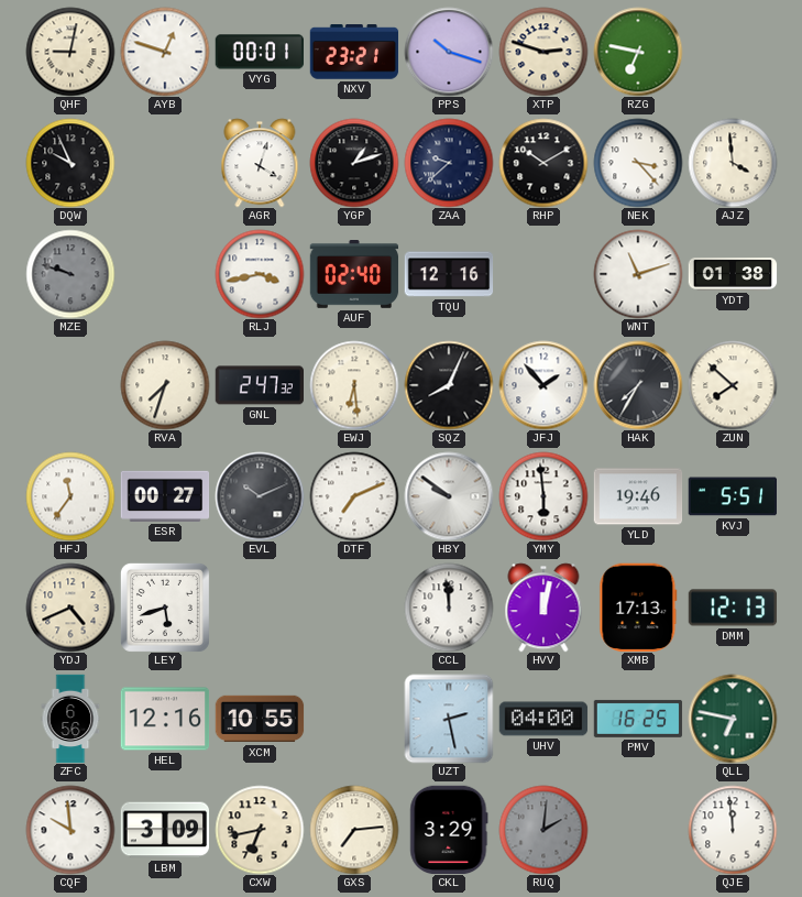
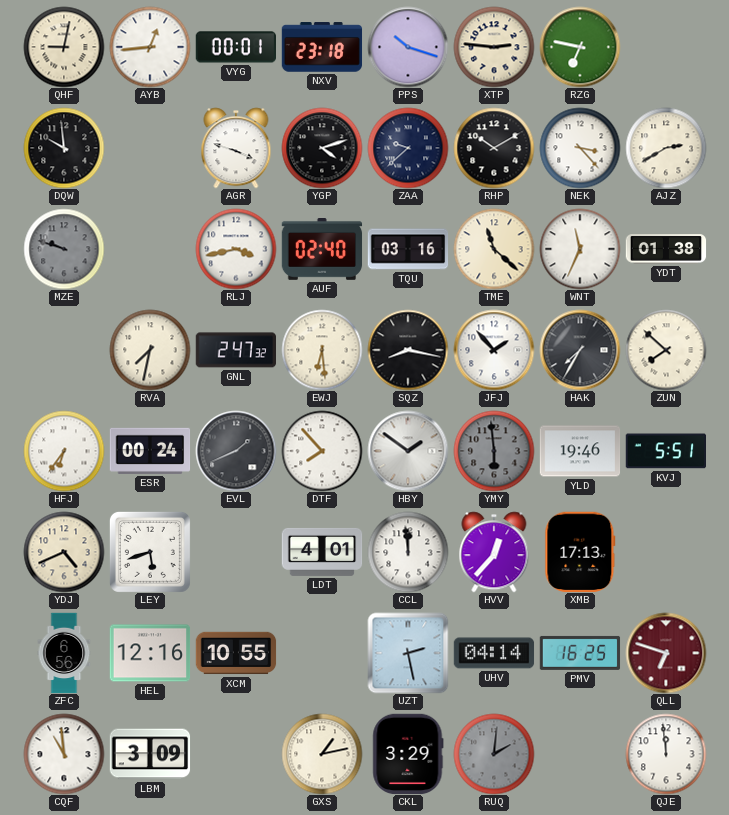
AYB: 12:48 -> 12:44 (150, 47)
NXV: 23:21 -> 23:18 (322, 47)
XTP: 2:48 -> 2:46 (494, 47)
DQW: 9:56 -> 9:59 (64, 148)
AGR: 4:03 -> 3:48 (236, 148)
YGP: 1:12 -> 4:12 (322, 148)
AJZ: 3:59 -> 2:40 (666, 148)
TQU: 12:16 -> 03:16 (408, 249)
TME: none -> 11:22 (494, 249)
WNT: 11:12 -> 11:34 (580, 249)
RVA: 7:33 -> 7:32 (150, 350)
SQZ: 8:04 -> 8:17 (408, 350)
HFJ: 11:36 -> 6:36 (64, 451)
ESR: 00:27 -> 00:24 (150, 451)
EVL: 10:11 -> 1:41 (236, 451)
DTF: 7:11 -> 7:53 (322, 451)
HBY: 9:51 -> 1:51 (408, 451)
YMY dial: white -> grey (494, 451)
LDT: none -> 4:01 (322, 552)
HVV: 12:02 -> 12:37 (494, 552)
DMM: 12:13 -> none (733, 608)
UHV: 04:00 -> 04:14 (494, 653)
QLL: 6:47 -> 6:48 (666, 653)
QLL dial: green -> burgundy (666, 653)
CQF: 9:59 -> 10:59 (64, 754)
CXW: 6:43 -> none (260, 830)
GXS: 7:14 -> 1:13 (322, 754)
